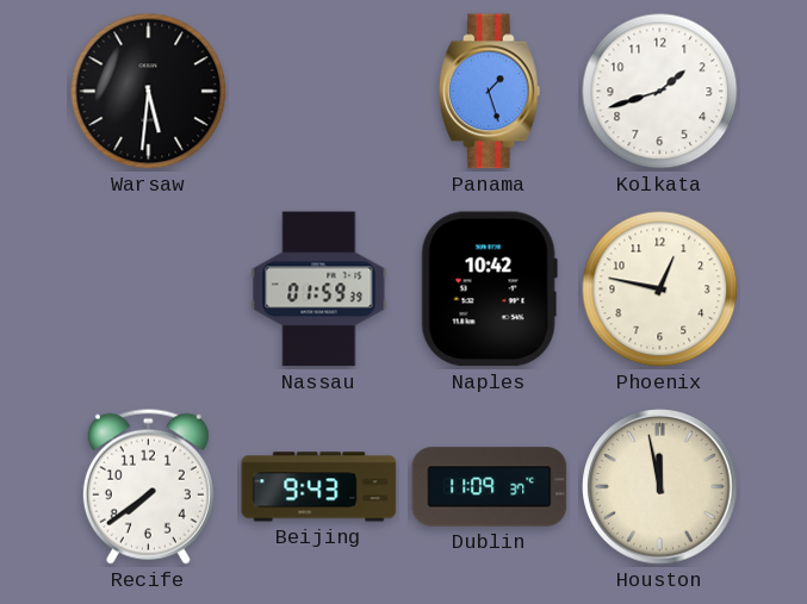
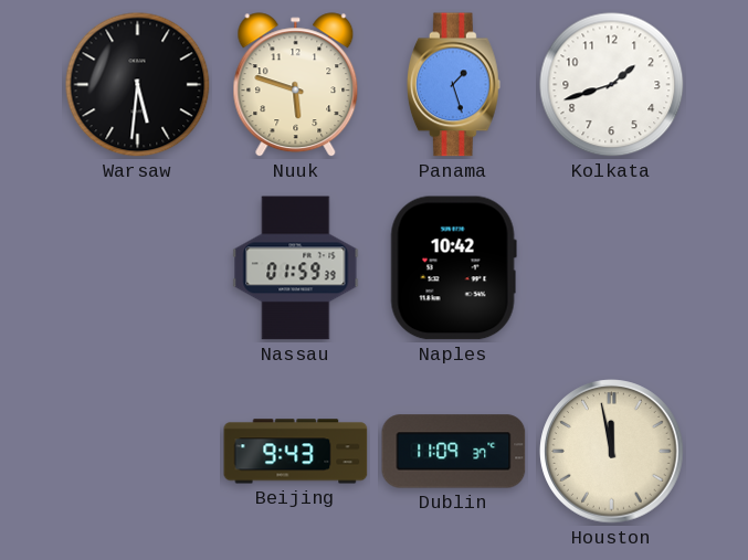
Nuuk: none -> 5:48 (296, 85)
Phoenix: 12:47 -> none (660, 289)
Recife: 7:39 -> none (148, 486)
